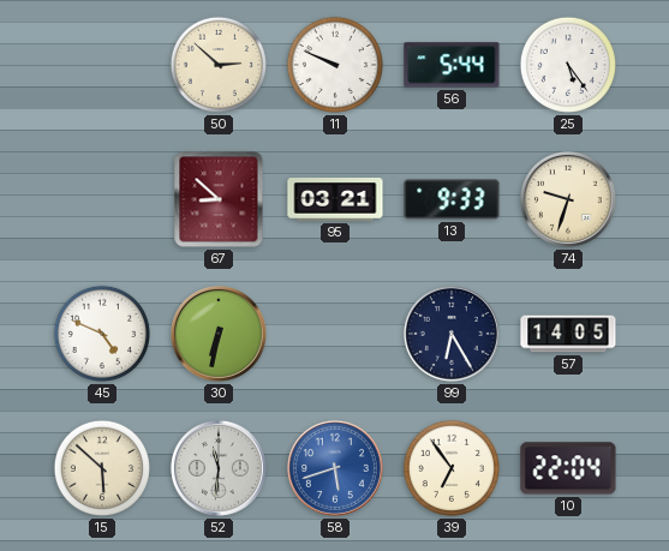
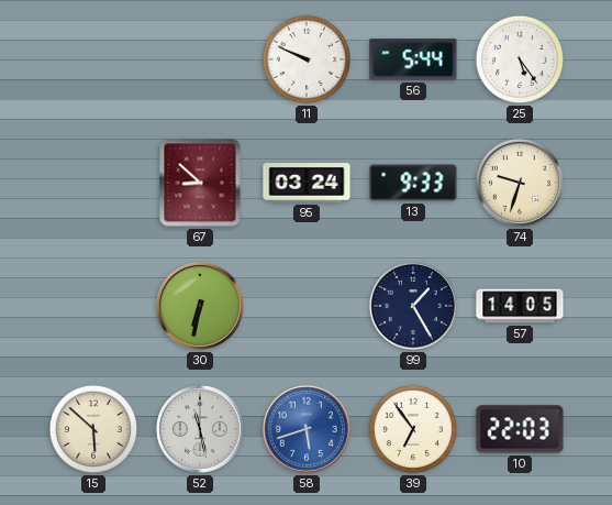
50: 2:52 -> none (219, 65)
95: 03:21 -> 03:24 (307, 184)
45: 4:49 -> none (102, 334)
99: 6:25 -> 1:25 (413, 306)
52: 11:31 -> 11:28 (200, 429)
10: 22:04 -> 22:03 (520, 429)
